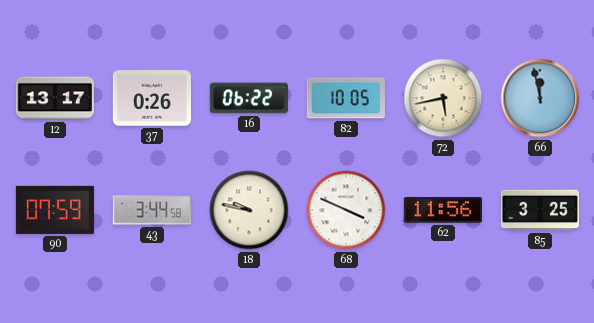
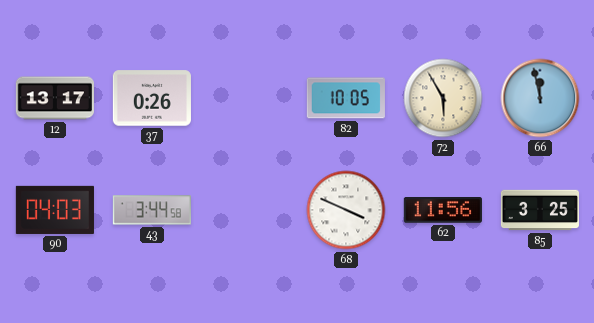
16: 06:22 -> none (249, 98)
72: 5:43 -> 5:55 (443, 98)
90: 07:59 -> 04:03 (55, 210)
18: 9:47 -> none (249, 210)
